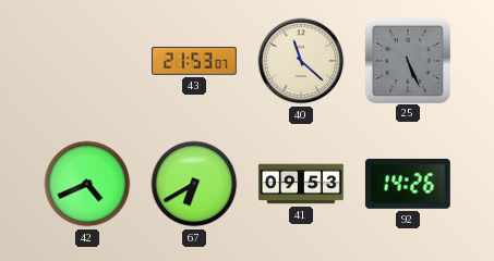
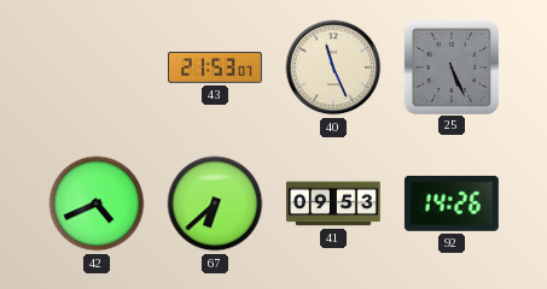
40: 11:22 -> 11:26 (333, 67)
67: 6:40 -> 6:38 (215, 204)
